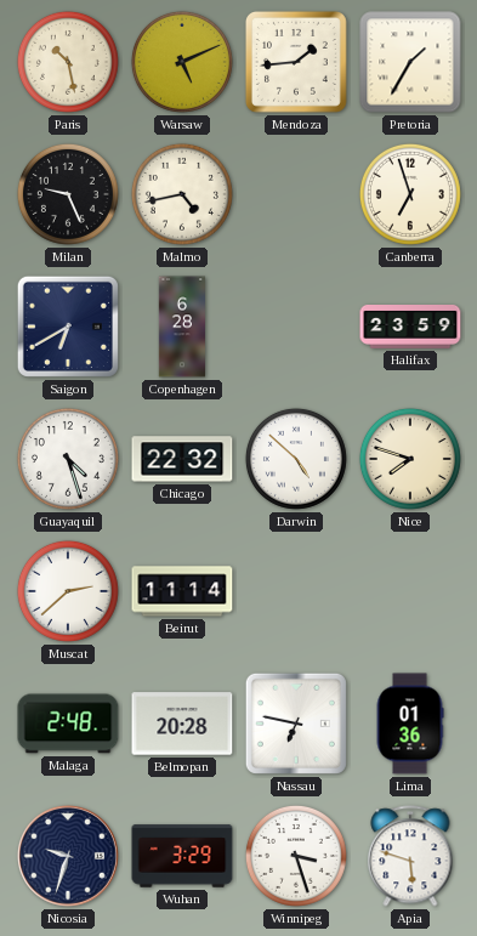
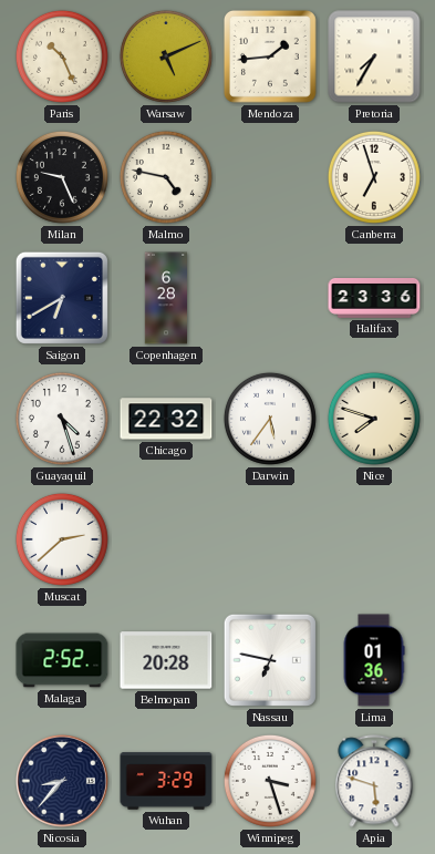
Paris: 10:28 -> 10:26 (62, 56)
Pretoria: 1:35 -> 7:35 (374, 56)
Malmo: 4:43 -> 4:47 (166, 177)
Halifax: 23:59 -> 23:36 (374, 299)
Darwin: 4:52 -> 5:36 (270, 419)
Beirut: 11:14 -> none (182, 591)
Malaga: 2:48 -> 2:52 (62, 660)
Nicosia: 9:33 -> 8:37 (63, 782)
